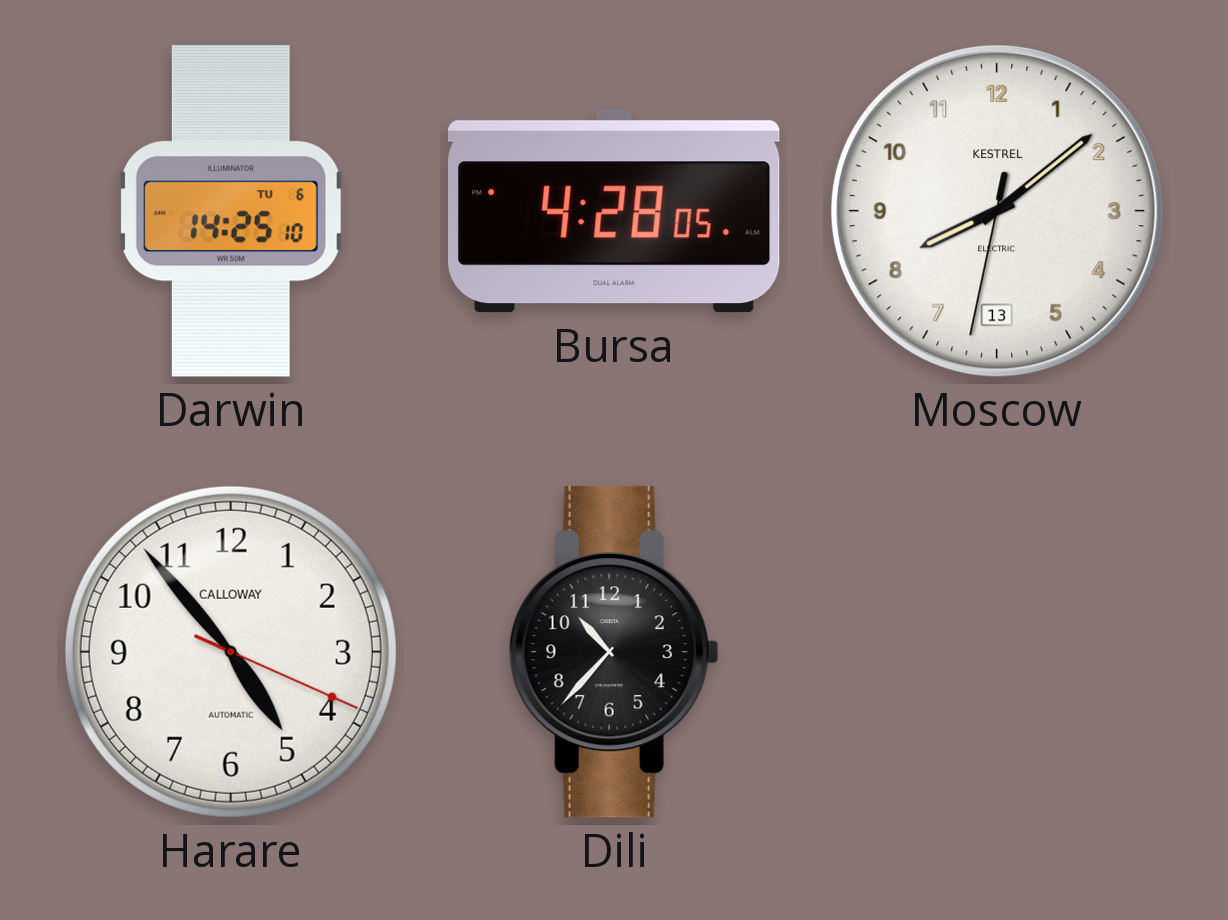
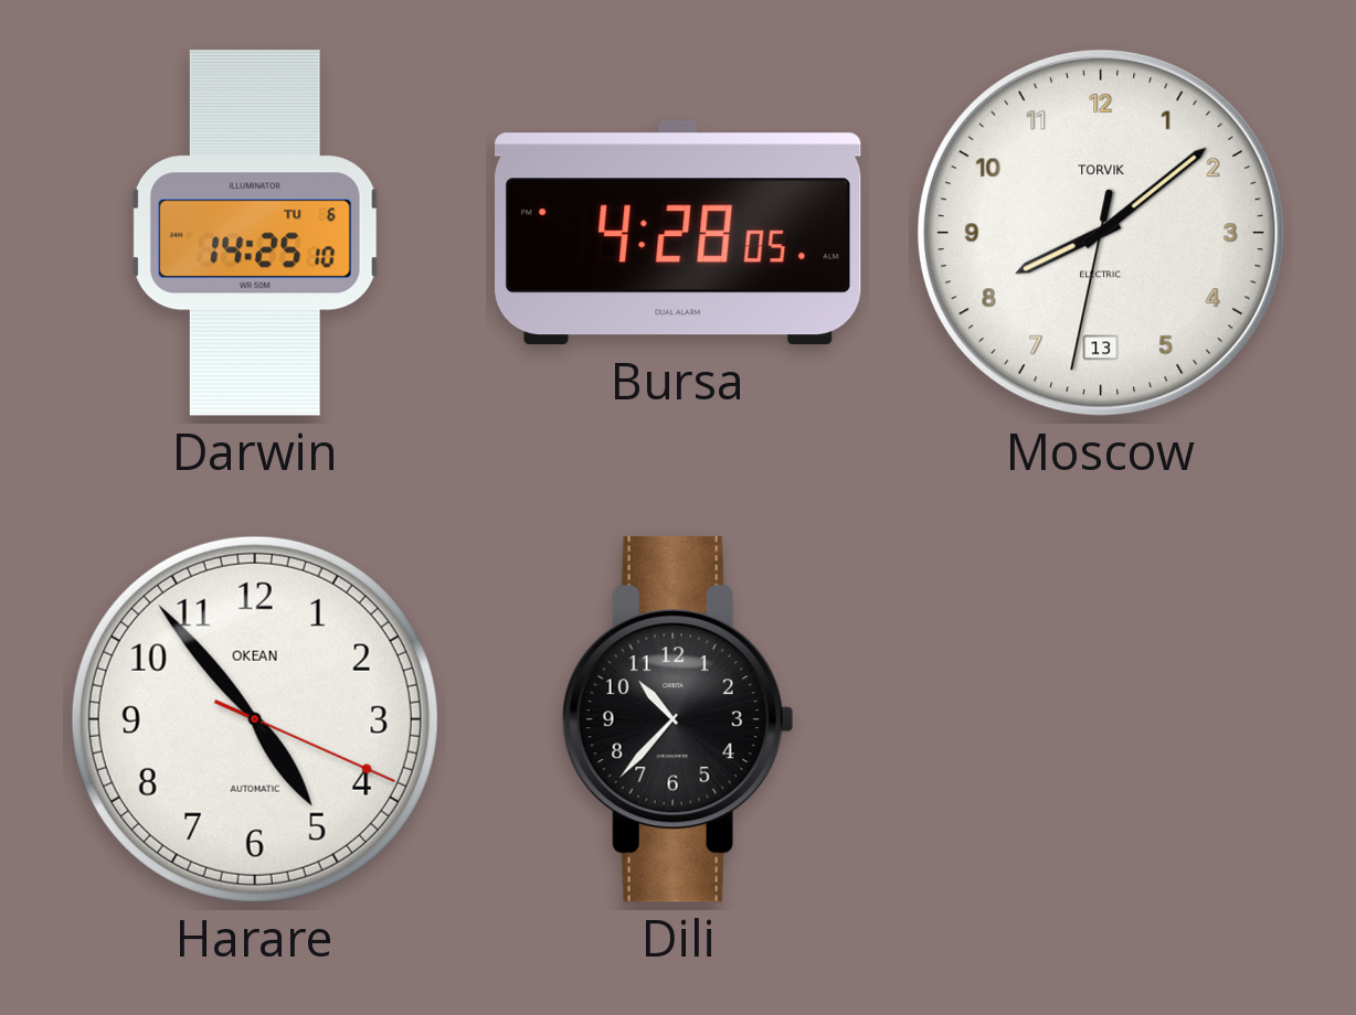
Moscow brand: KESTREL -> TORVIK (1101, 233)
Harare brand: CALLOWAY -> OKEAN (255, 719)
